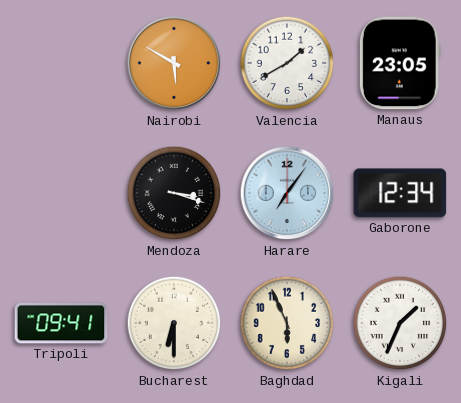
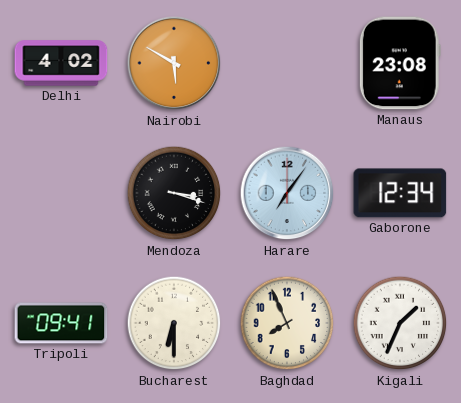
Delhi: none -> 4:02 (61, 63)
Valencia: 1:40 -> none (287, 63)
Manaus: 23:05 -> 23:08 (400, 63)
Baghdad: 5:56 -> 7:56 (287, 323)
